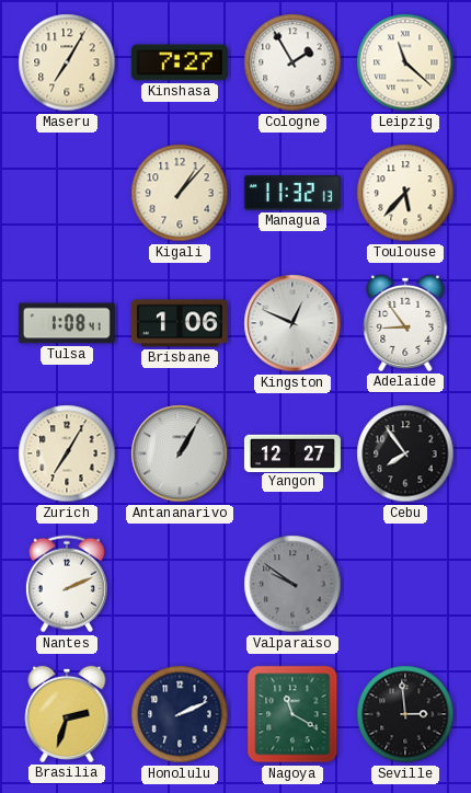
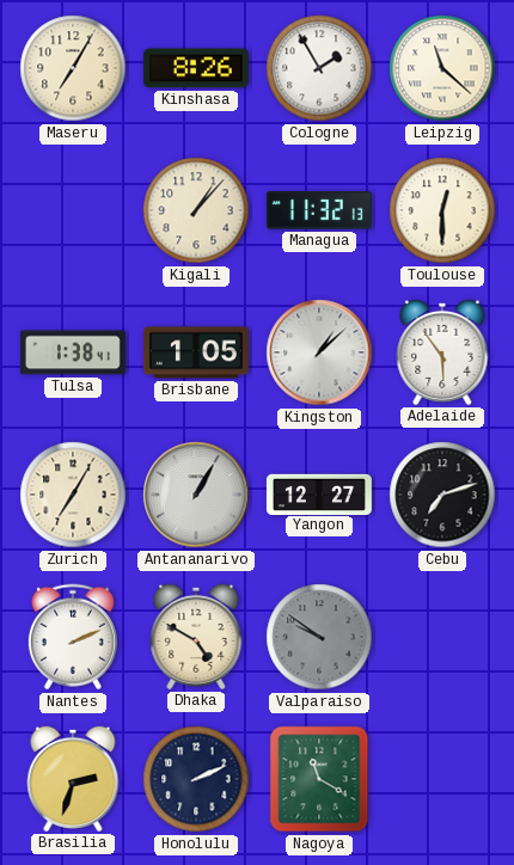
Kinshasa: 7:27 -> 8:26 (196, 68)
Toulouse: 5:37 -> 12:30 (442, 210)
Tulsa: 1:08 -> 1:38 (73, 352)
Brisbane: 1:06 -> 1:05 (196, 352)
Kingston: 12:49 -> 1:08 (319, 352)
Adelaide: 8:54 -> 5:54 (442, 352)
Cebu: 7:54 -> 7:12 (442, 495)
Dhaka: none -> 4:50 (196, 637)
Seville: 2:59 -> none (405, 714)
